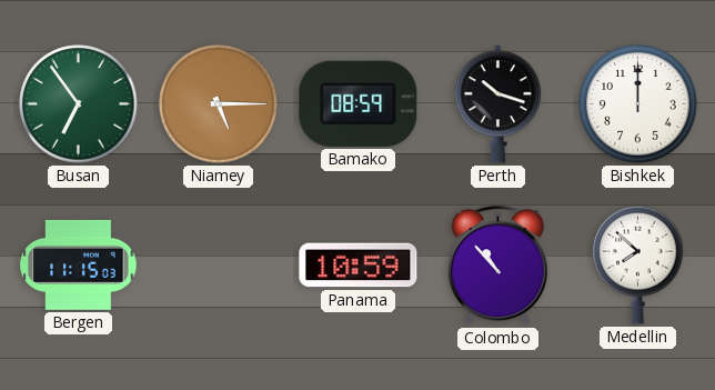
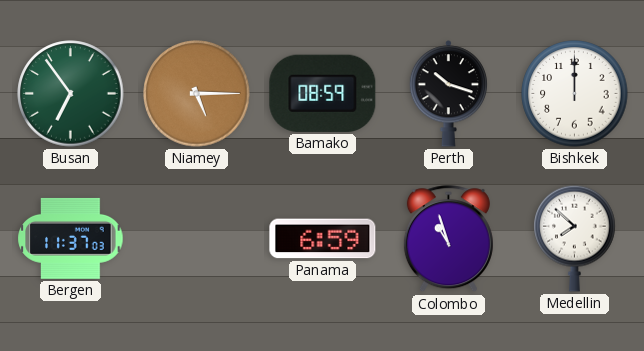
Bergen: 11:15 -> 11:37 (71, 238)
Panama: 10:59 -> 6:59 (323, 239)
Colombo: 10:53 -> 10:57 (448, 239)
